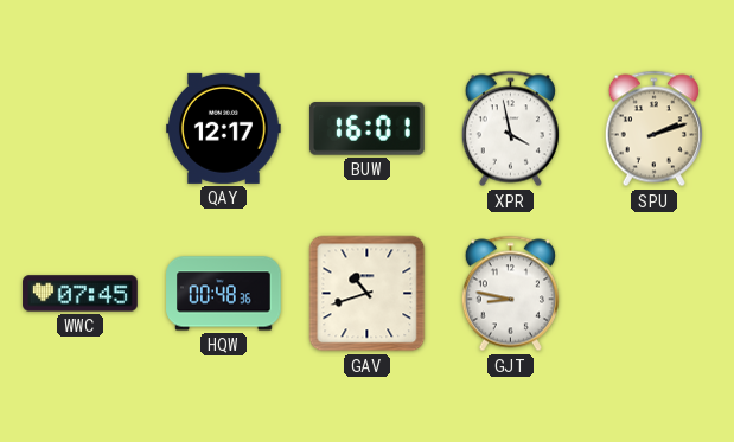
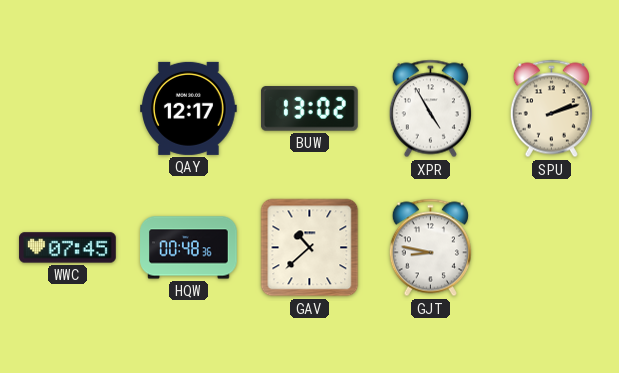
BUW: 16:01 -> 13:02 (309, 109)
XPR: 3:58 -> 4:55 (430, 109)
GAV: 10:42 -> 10:38 (310, 248)
